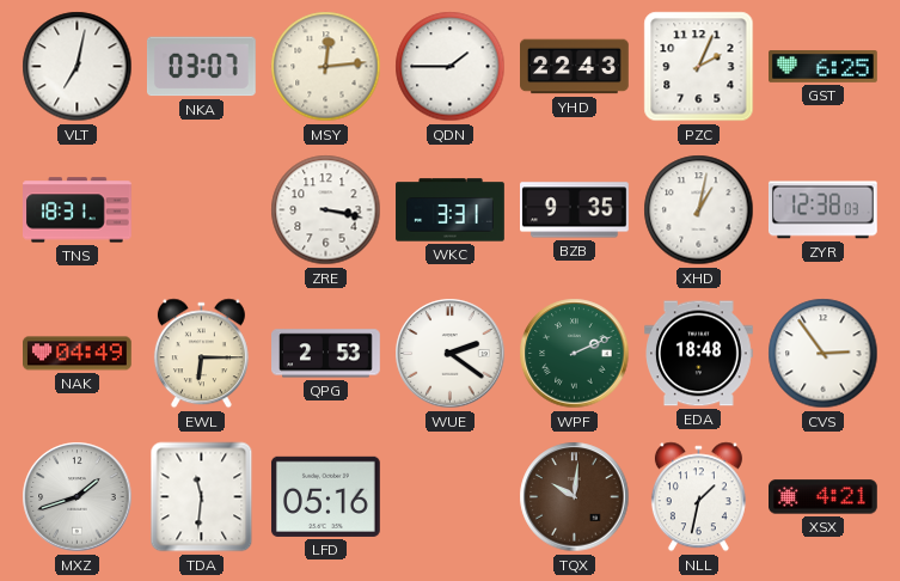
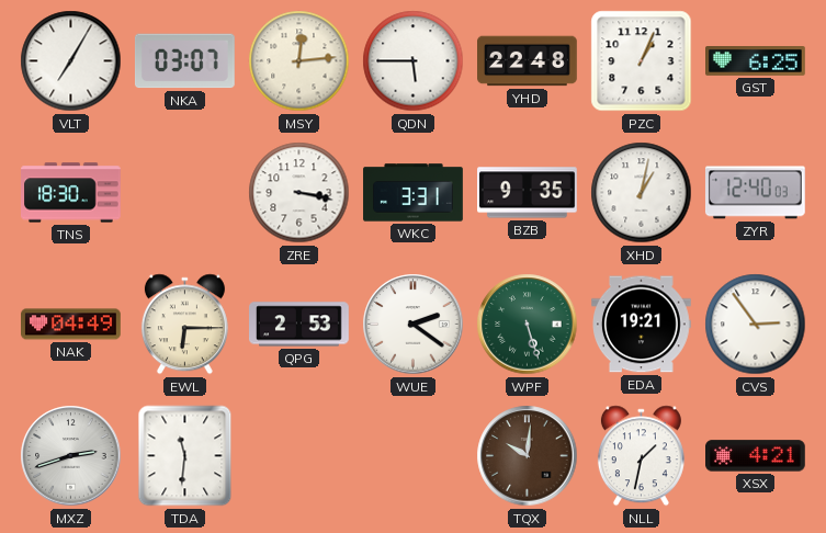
VLT: 7:02 -> 7:05 (71, 61)
QDN: 1:45 -> 5:45 (414, 61)
YHD: 22:43 -> 22:48 (528, 61)
PZC: 2:04 -> 1:04 (642, 61)
TNS: 18:31 -> 18:30 (71, 193)
ZYR: 12:38 -> 12:40 (755, 193)
WPF: 2:11 -> 5:27 (528, 325)
EDA: 18:48 -> 19:21 (642, 325)
MXZ: 1:42 -> 2:42 (71, 456)
LFD: 05:16 -> none (325, 496)
